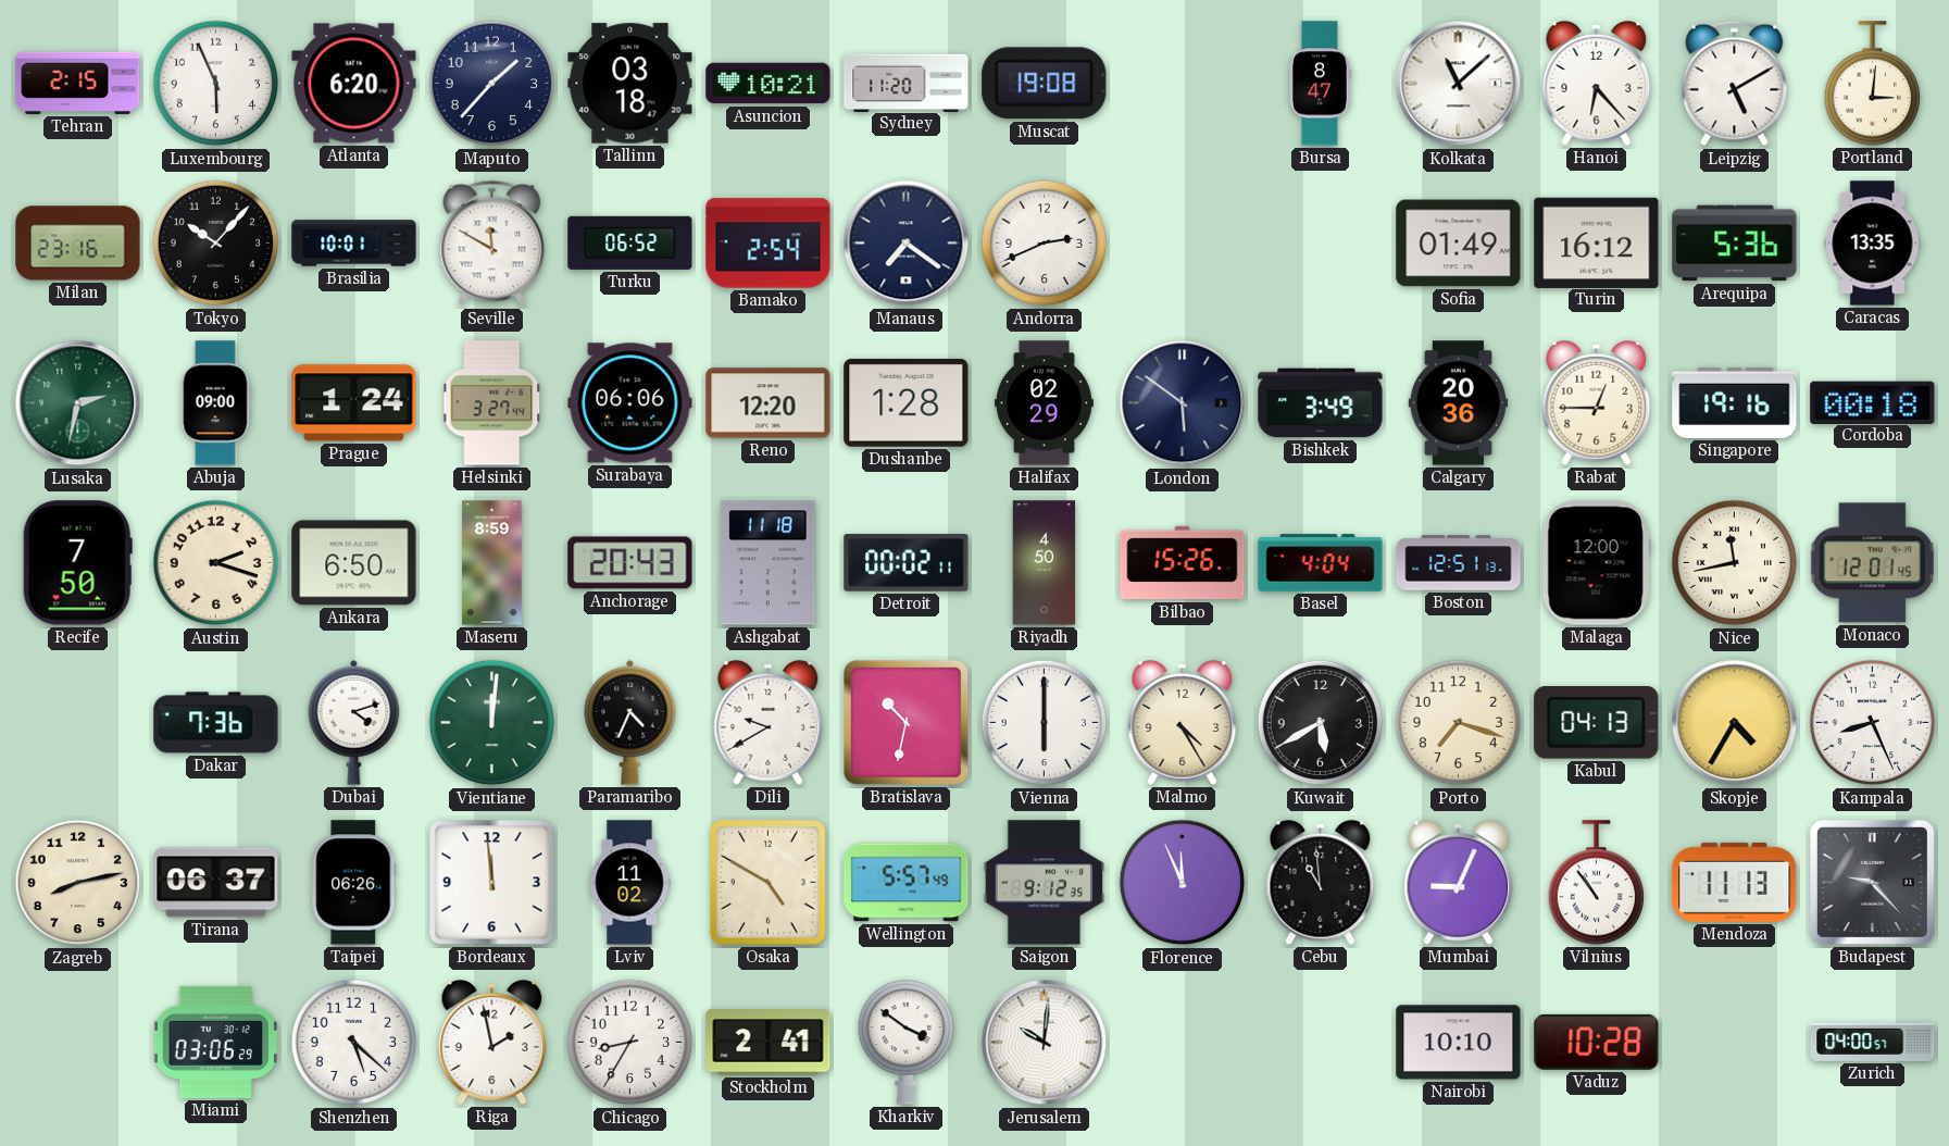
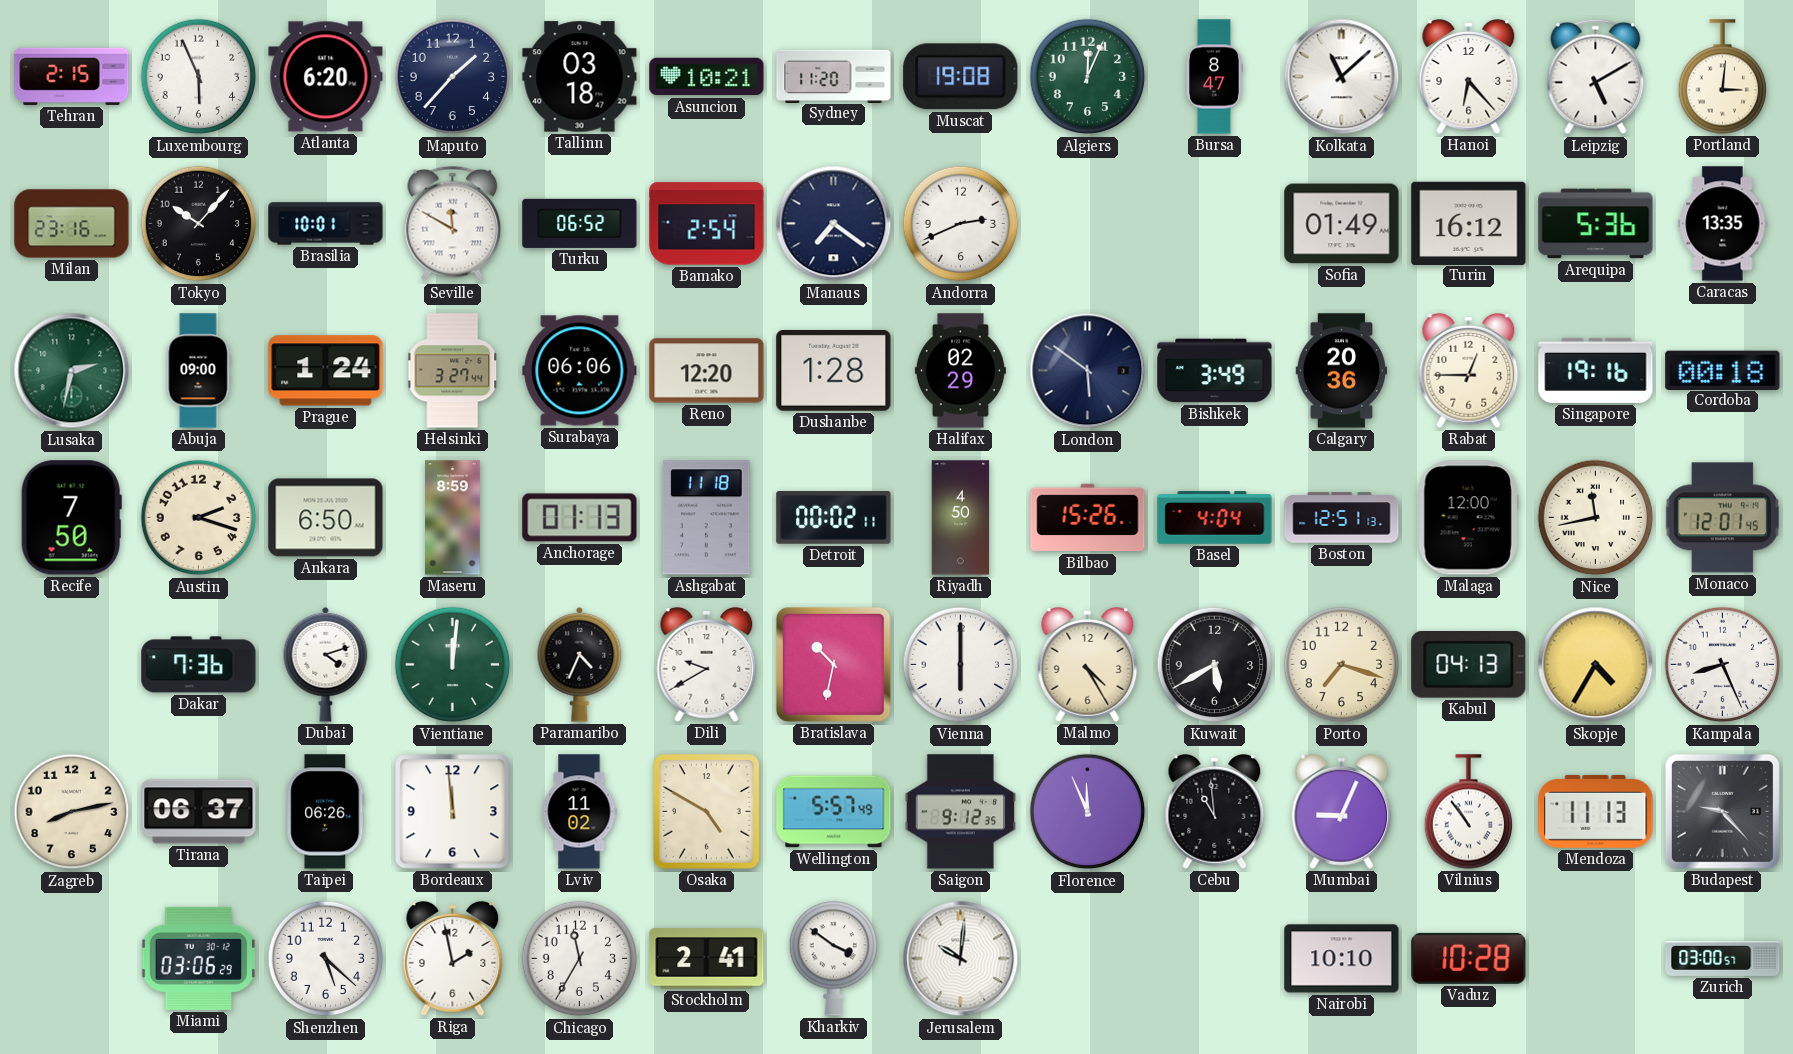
Algiers: none -> 12:04 (1088, 77)
Anchorage: 20:43 -> 01:13 (580, 518)
Chicago: 8:35 -> 11:35 (580, 959)
Zurich: 04:00 -> 03:00 (1723, 958)
